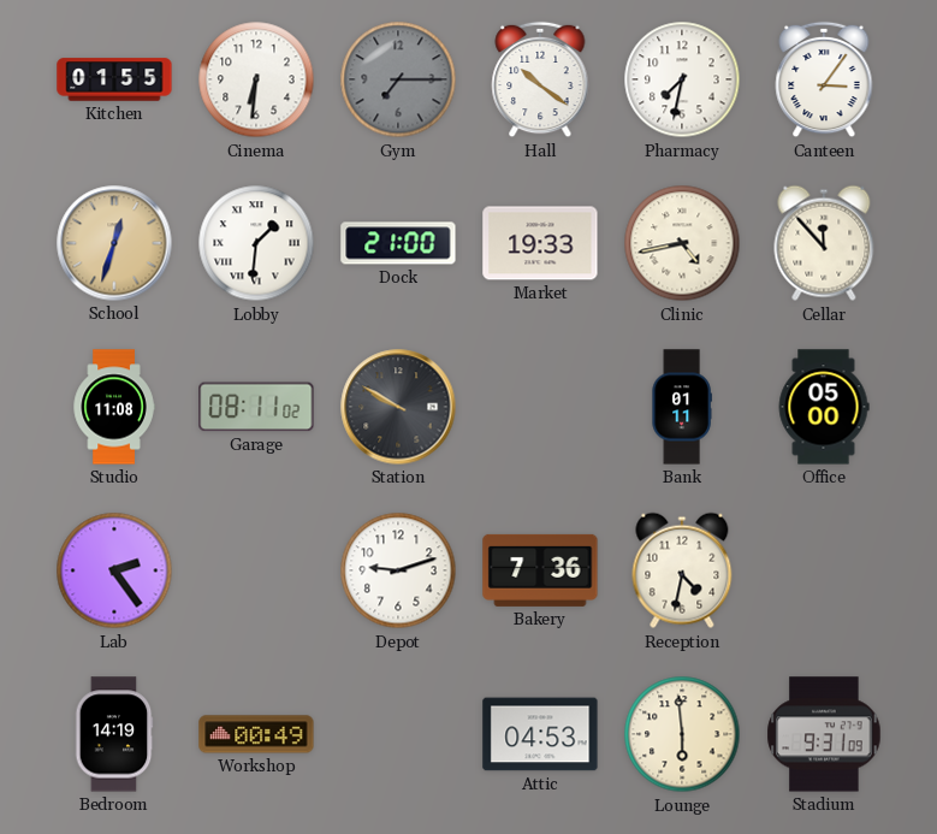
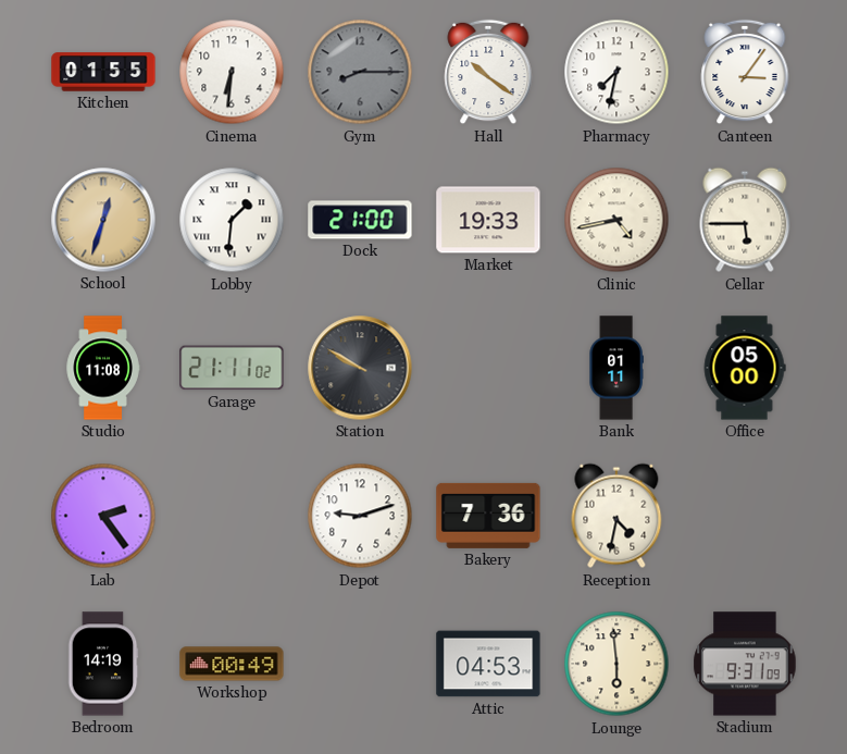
Gym: 7:15 -> 8:15 (360, 72)
Cellar: 11:53 -> 5:45 (745, 220)
Garage: 08:11 -> 21:11 (232, 368)
